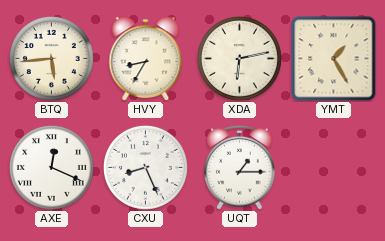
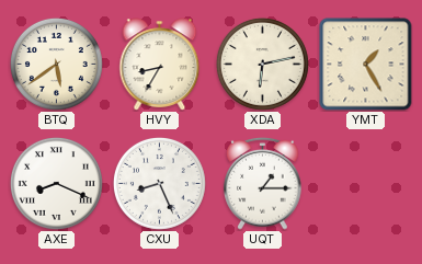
BTQ: 5:44 -> 5:39 (56, 64)
AXE: 12:19 -> 8:19 (56, 183)
